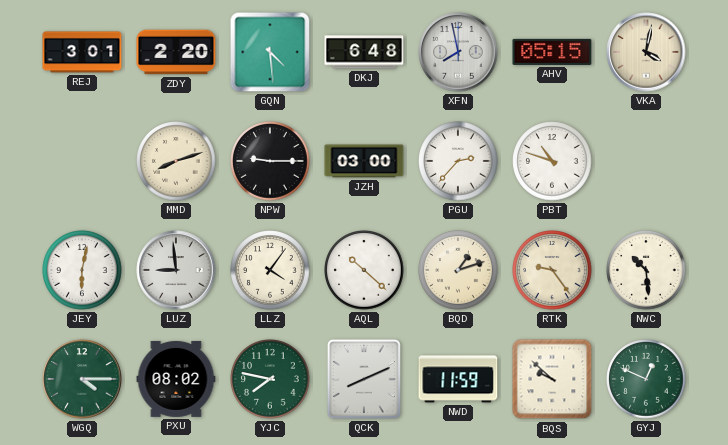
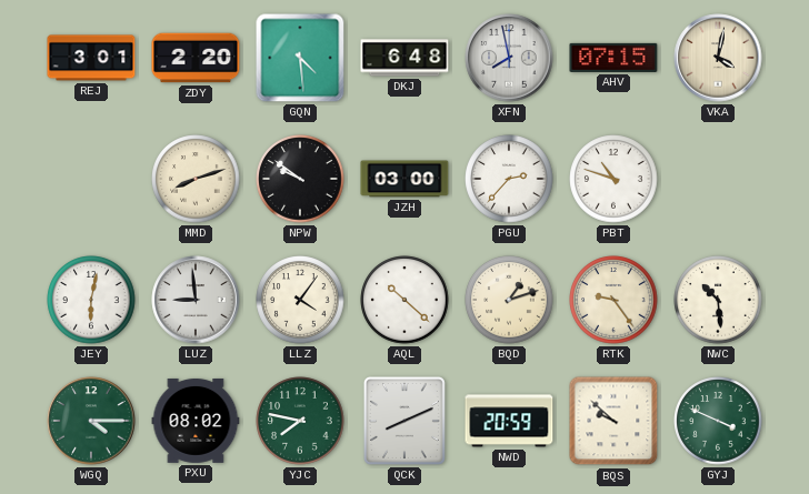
AHV: 05:15 -> 07:15 (613, 58)
NPW: 9:15 -> 9:51 (300, 179)
NWD: 11:59 -> 20:59 (509, 421)
GYJ: 12:49 -> 3:49 (718, 421)
